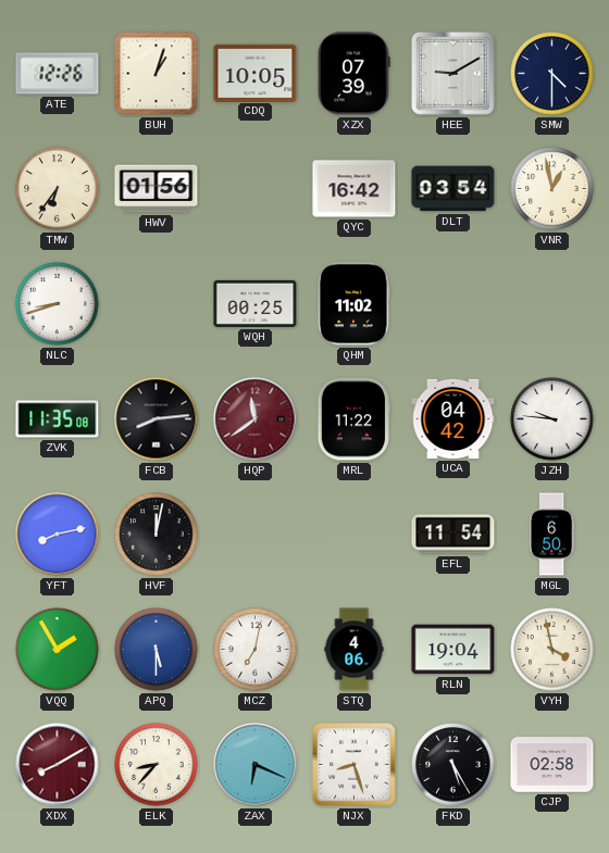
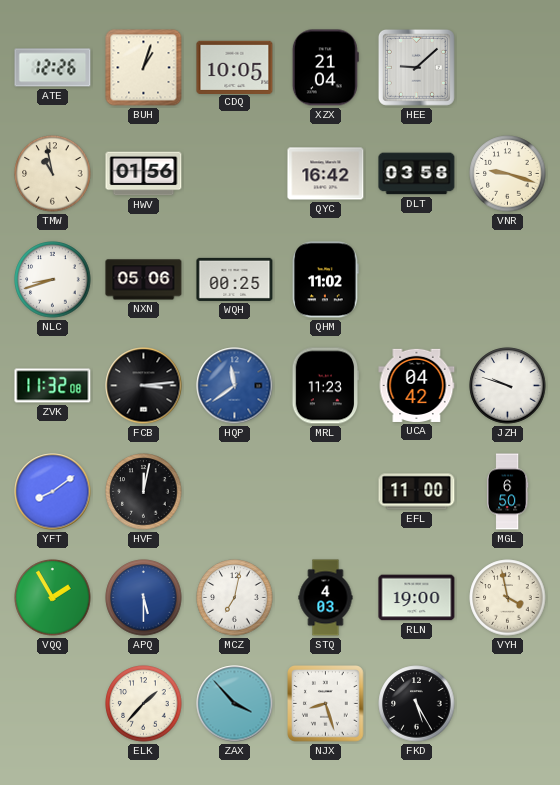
XZX: 07:39 -> 21:04 (325, 68)
HEE: 9:10 -> 9:08 (416, 67)
SMW: 4:30 -> none (552, 74)
TMW: 6:36 -> 10:58 (53, 174)
DLT: 03:54 -> 03:58 (417, 174)
VNR: 12:58 -> 9:18 (508, 174)
NXN: none -> 05:06 (144, 280)
ZVK: 11:35 -> 11:32 (53, 386)
FCB: 8:14 -> 3:14 (144, 386)
HQP dial: burgundy -> blue (235, 386)
MRL: 11:22 -> 11:23 (326, 386)
JZH: 9:46 -> 9:48 (508, 386)
YFT: 8:13 -> 8:09 (53, 492)
EFL: 11:54 -> 11:00 (417, 492)
STQ: 4:06 -> 4:03 (326, 598)
RLN: 19:04 -> 19:00 (417, 598)
XDX: 8:10 -> none (58, 765)
ELK: 8:37 -> 1:37 (144, 704)
ZAX: 6:19 -> 3:53 (235, 704)
CJP: 02:58 -> none (552, 765)
